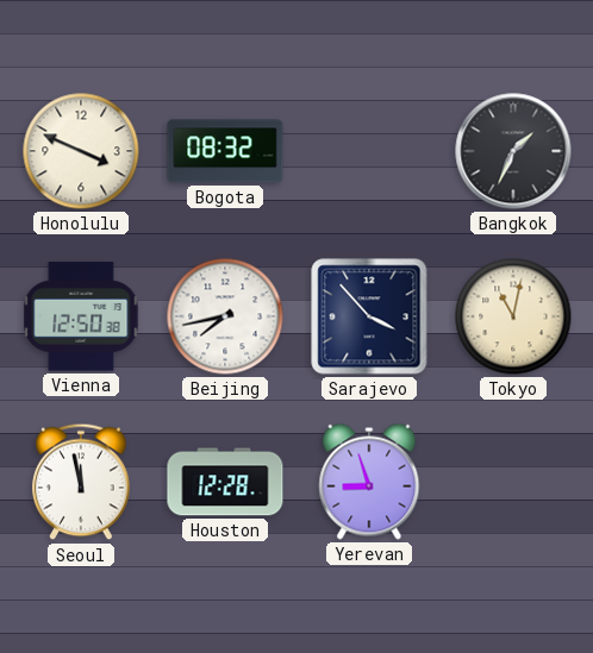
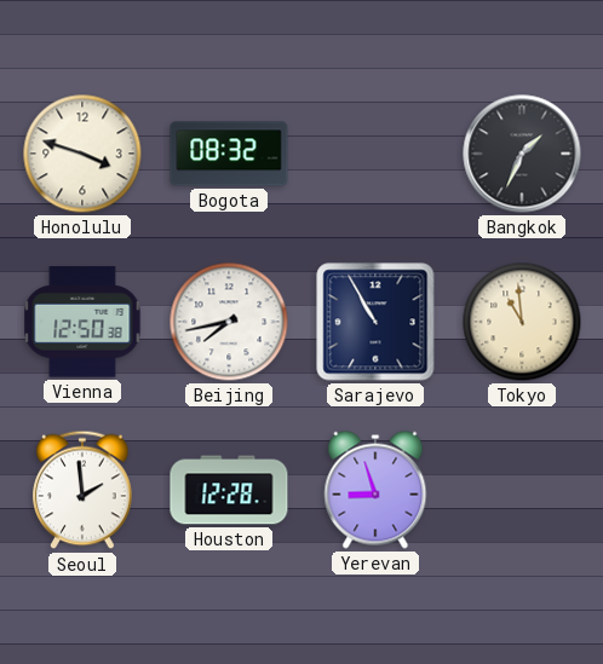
Honolulu: 3:49 -> 3:48 (82, 154)
Sarajevo: 3:53 -> 10:55 (375, 322)
Tokyo: 11:02 -> 10:59 (522, 322)
Seoul: 11:58 -> 1:59 (82, 490)
